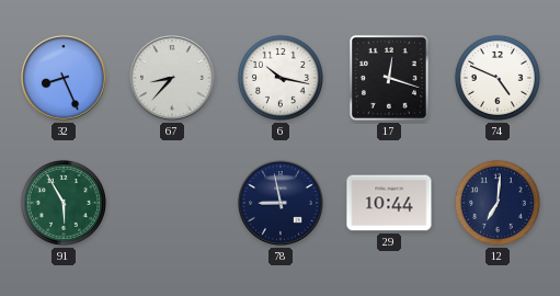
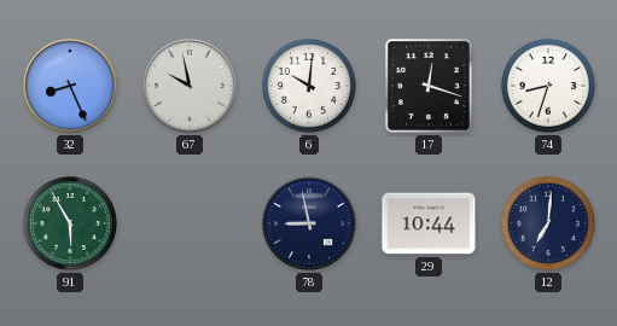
67: 8:37 -> 9:58 (190, 86)
6: 10:17 -> 10:01 (309, 86)
74: 4:49 -> 8:33 (548, 86)
